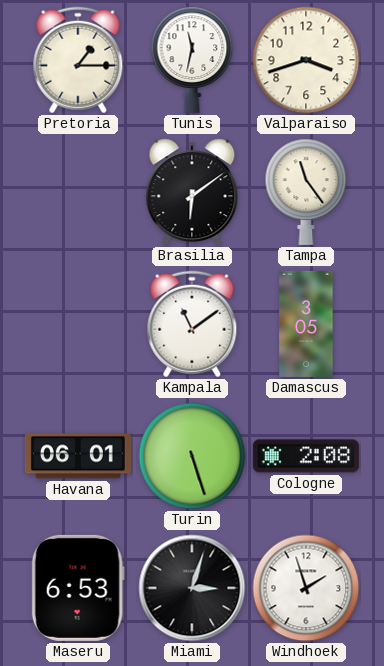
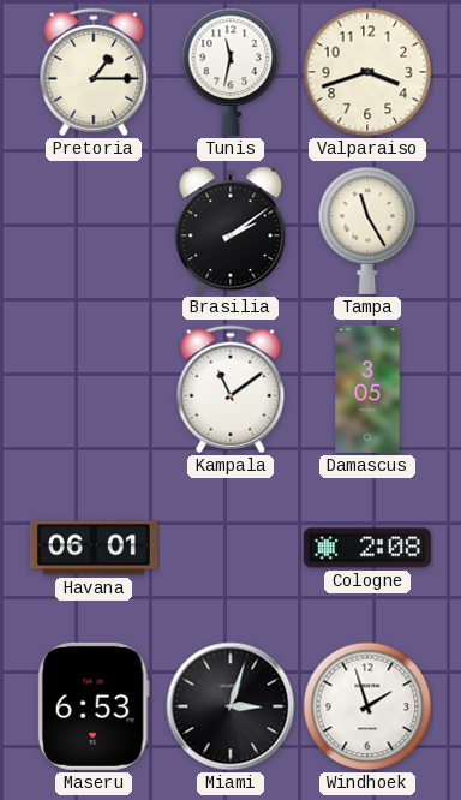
Brasilia: 6:09 -> 2:09 (230, 231)
Tampa: 11:24 -> 11:25 (367, 231)
Turin: 5:27 -> none (192, 456)
